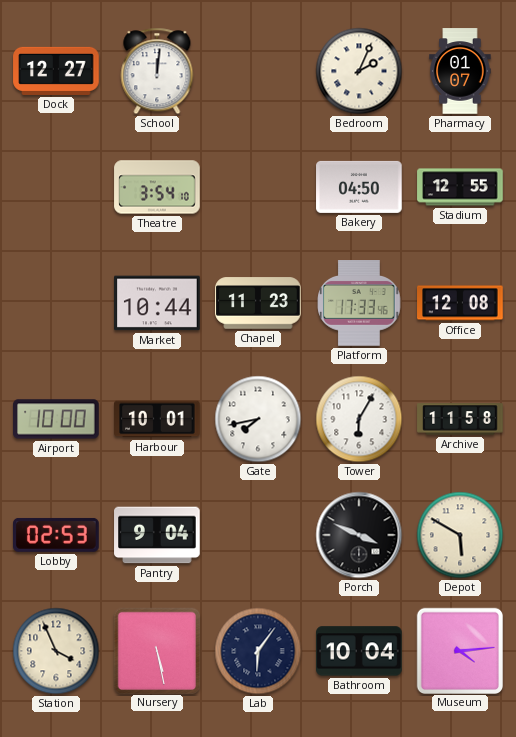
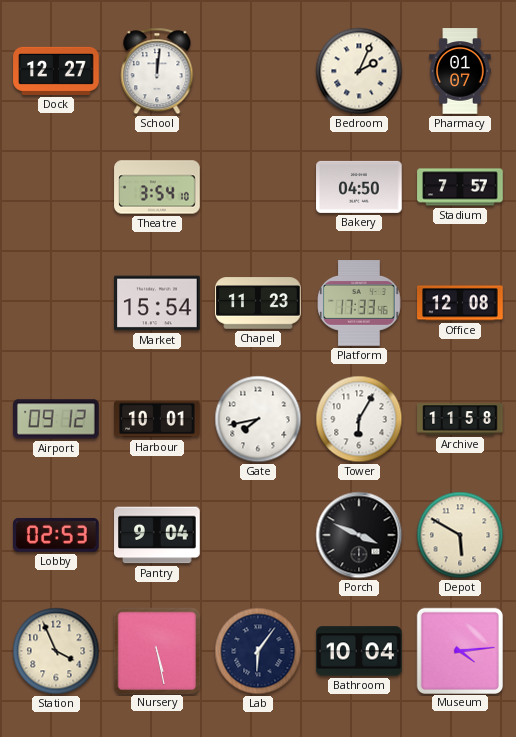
Stadium: 12:55 -> 7:57 (460, 187)
Market: 10:44 -> 15:54 (157, 303)
Airport: 10:00 -> 09:12 (56, 419)
